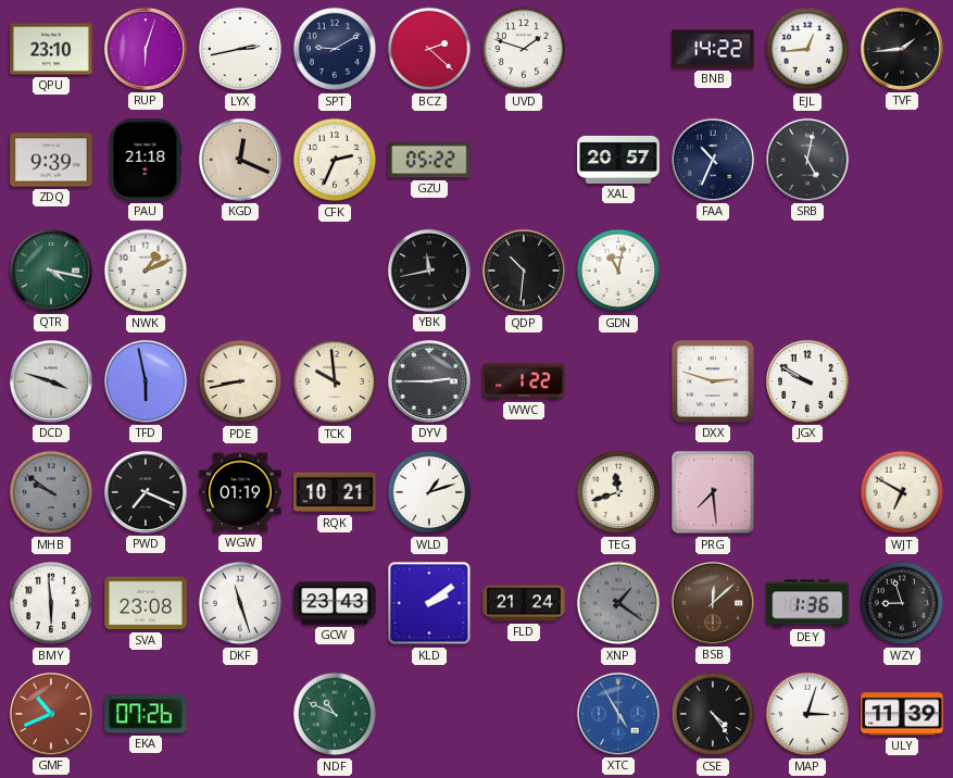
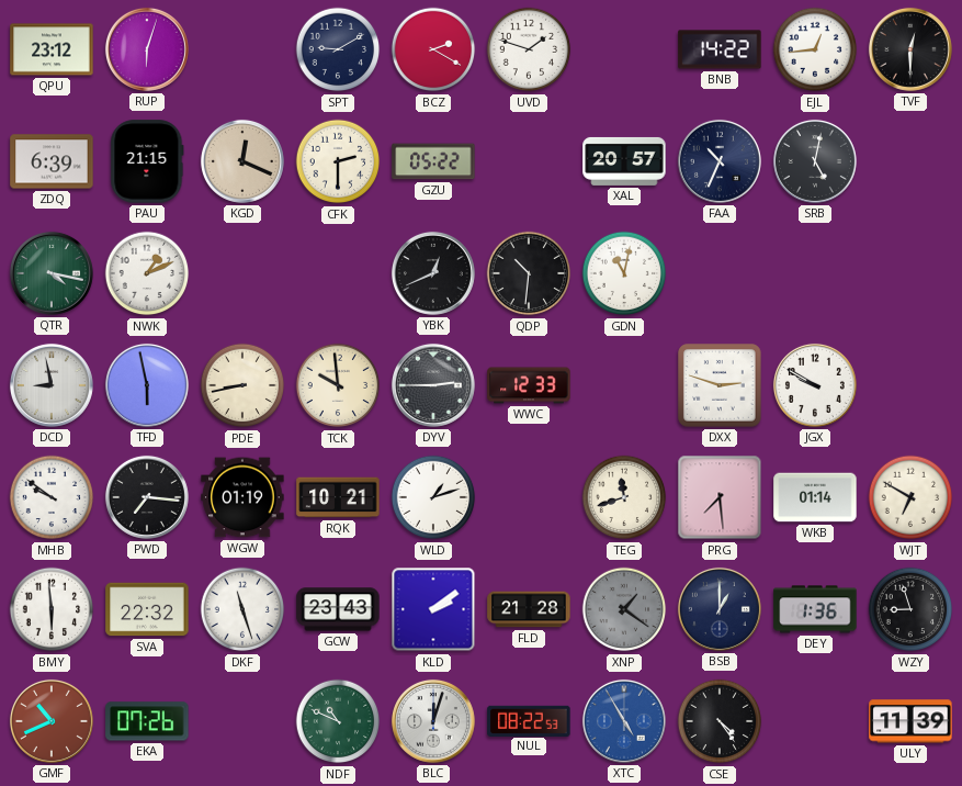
QPU: 23:10 -> 23:12 (52, 49)
LYX: 2:43 -> none (240, 49)
BCZ: 2:22 -> 2:20 (433, 49)
TVF: 1:44 -> 12:30 (910, 49)
ZDQ: 9:39 -> 6:39 (52, 161)
PAU: 21:18 -> 21:15 (147, 161)
CFK: 2:34 -> 2:30 (338, 161)
YBK: 11:43 -> 12:41 (433, 273)
DCD: 3:48 -> 8:58 (52, 385)
WWC: 1:22 -> 12:33 (529, 385)
MHB dial: grey -> white (52, 497)
PWD: 7:19 -> 7:16 (147, 497)
WKB: none -> 01:14 (815, 497)
SVA: 23:08 -> 22:32 (147, 609)
FLD: 21:24 -> 21:28 (529, 609)
BSB: 12:08 -> 1:00 (720, 609)
BSB dial: brown -> navy (720, 609)
BLC: none -> 12:03 (433, 721)
NUL: none -> 08:22 (529, 720)
MAP: 3:03 -> none (807, 714)
